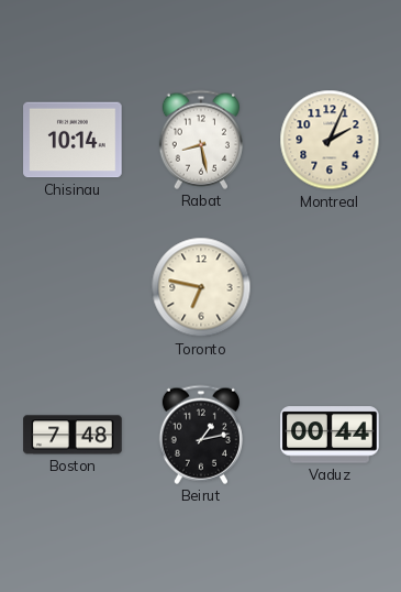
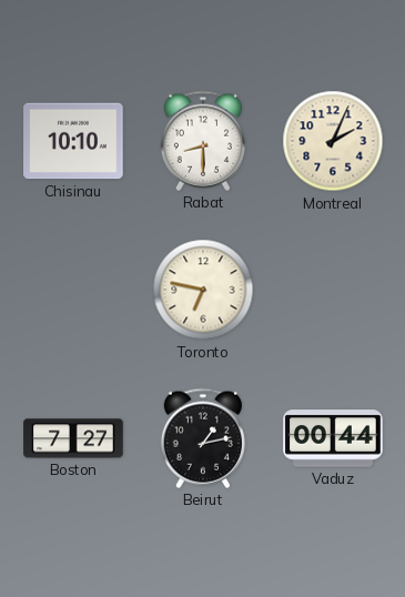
Chisinau: 10:14 -> 10:10 (73, 141)
Rabat: 8:28 -> 8:30 (203, 141)
Boston: 7:48 -> 7:27 (73, 438)
